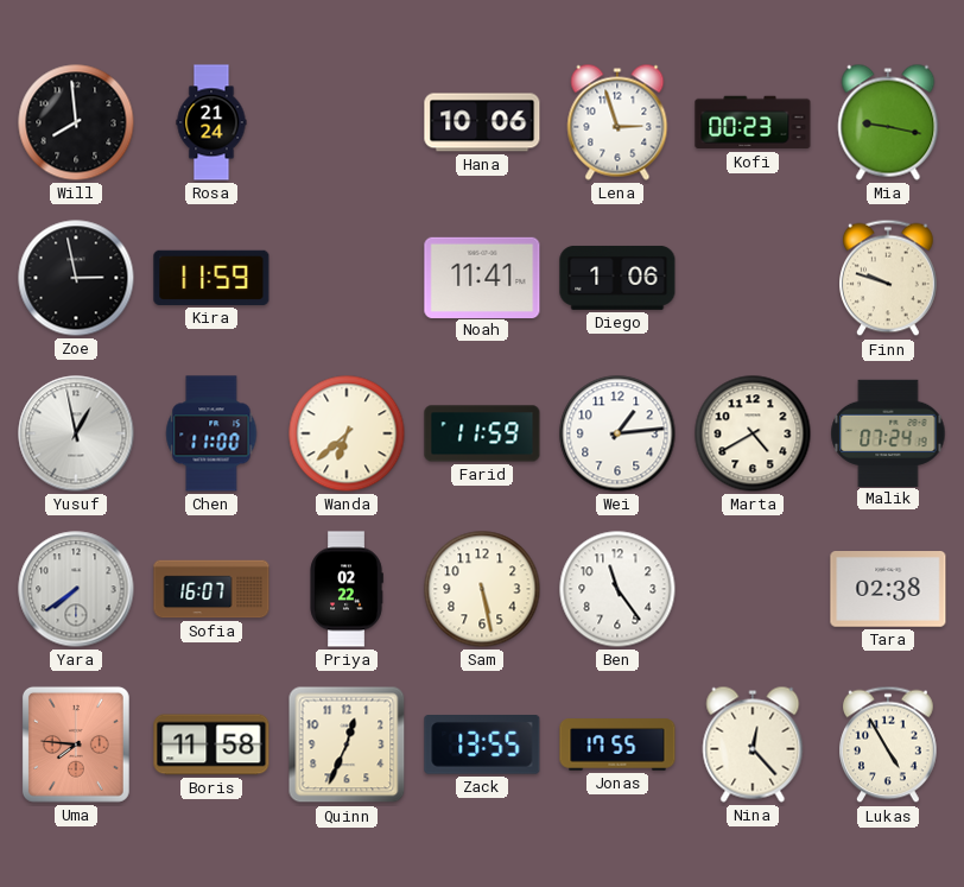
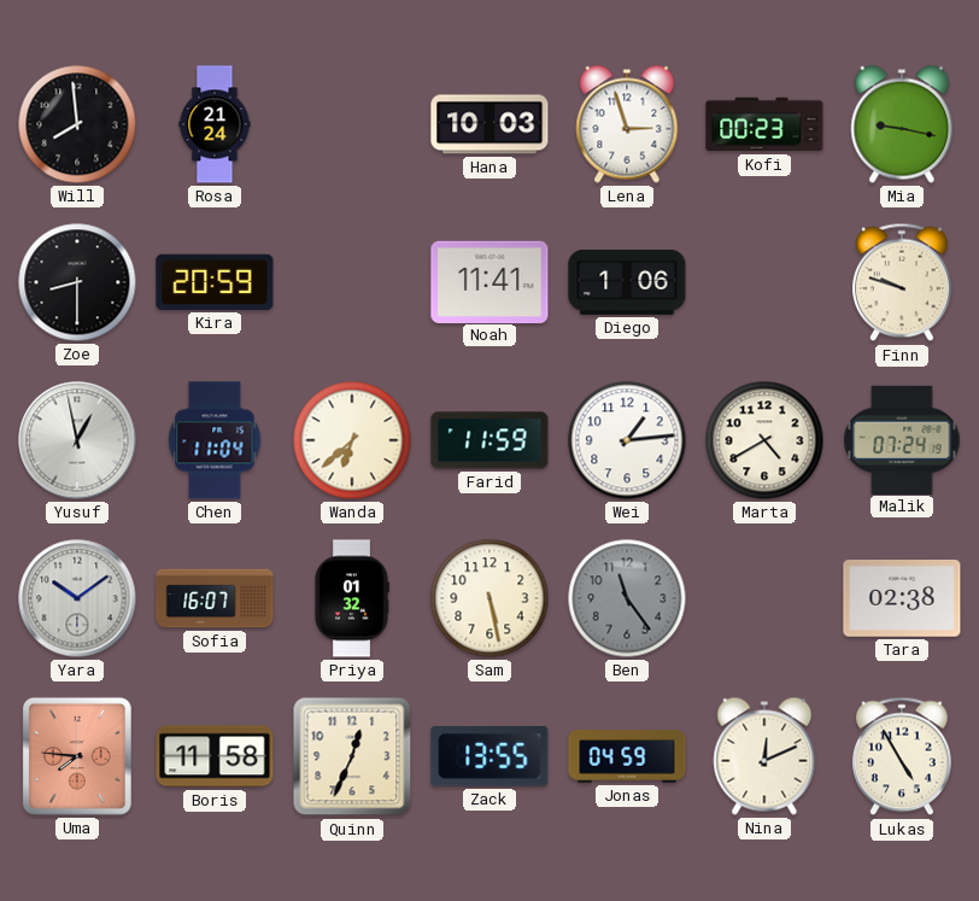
Hana: 10:06 -> 10:03 (489, 124)
Zoe: 2:58 -> 8:30 (77, 282)
Kira: 11:59 -> 20:59 (215, 282)
Chen: 11:00 -> 11:04 (215, 440)
Yara: 7:39 -> 10:09 (77, 598)
Priya: 02:22 -> 01:32 (352, 598)
Ben dial: white -> grey (627, 598)
Jonas: 17:55 -> 04:59 (627, 756)
Nina: 12:23 -> 12:11 (764, 756)
